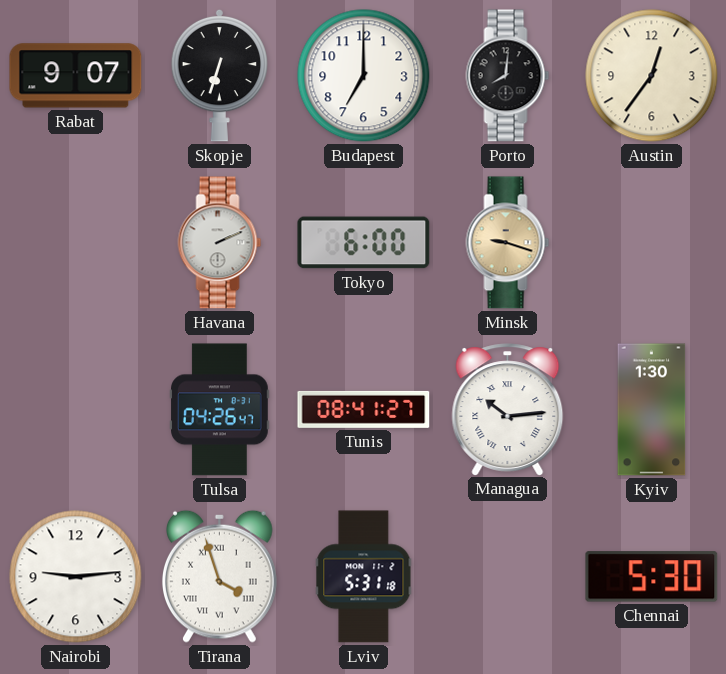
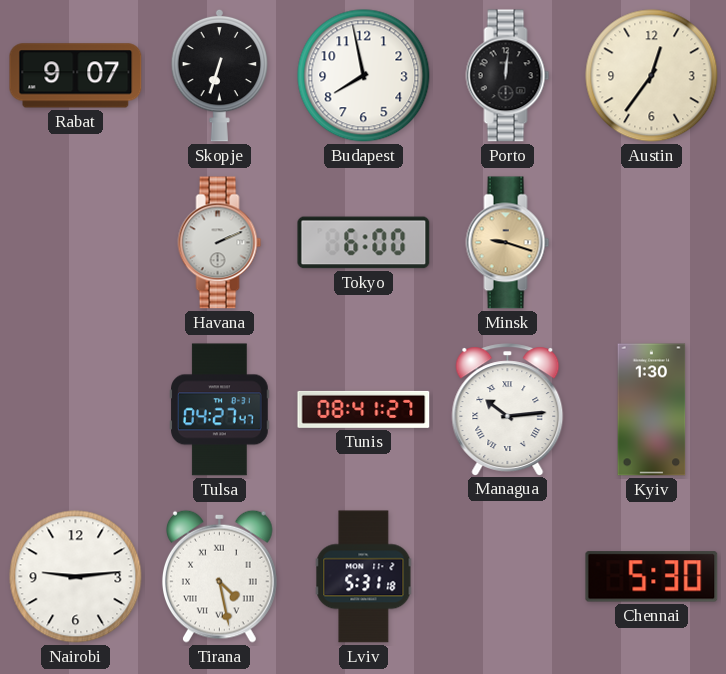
Budapest: 7:00 -> 7:58 (364, 76)
Porto: 8:01 -> 12:01 (508, 76)
Tulsa: 04:26 -> 04:27 (220, 410)
Tirana: 3:57 -> 4:28 (219, 576)
